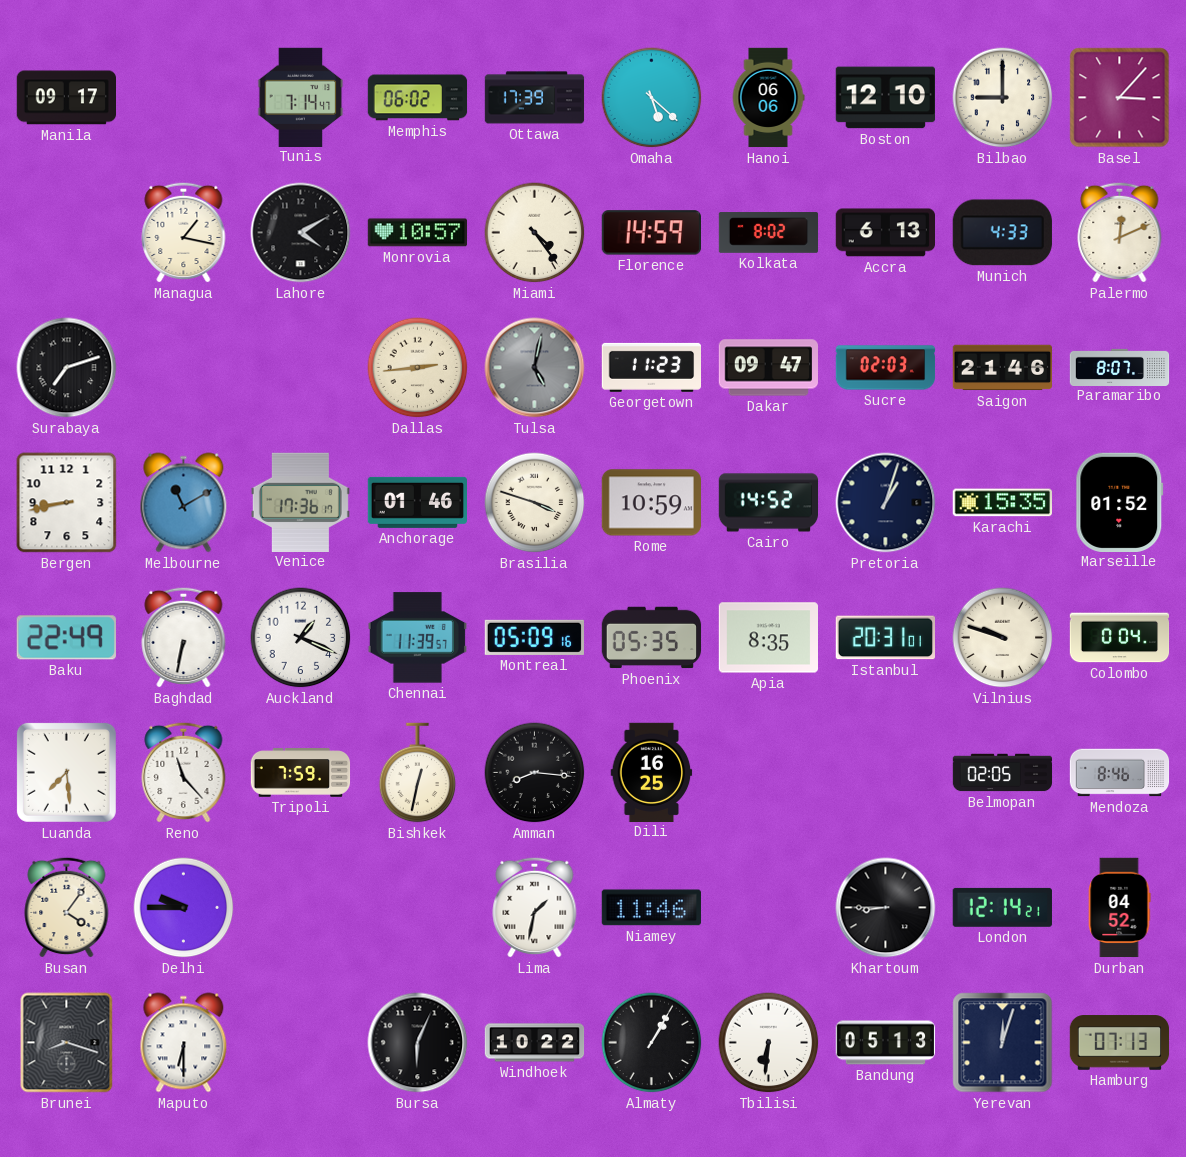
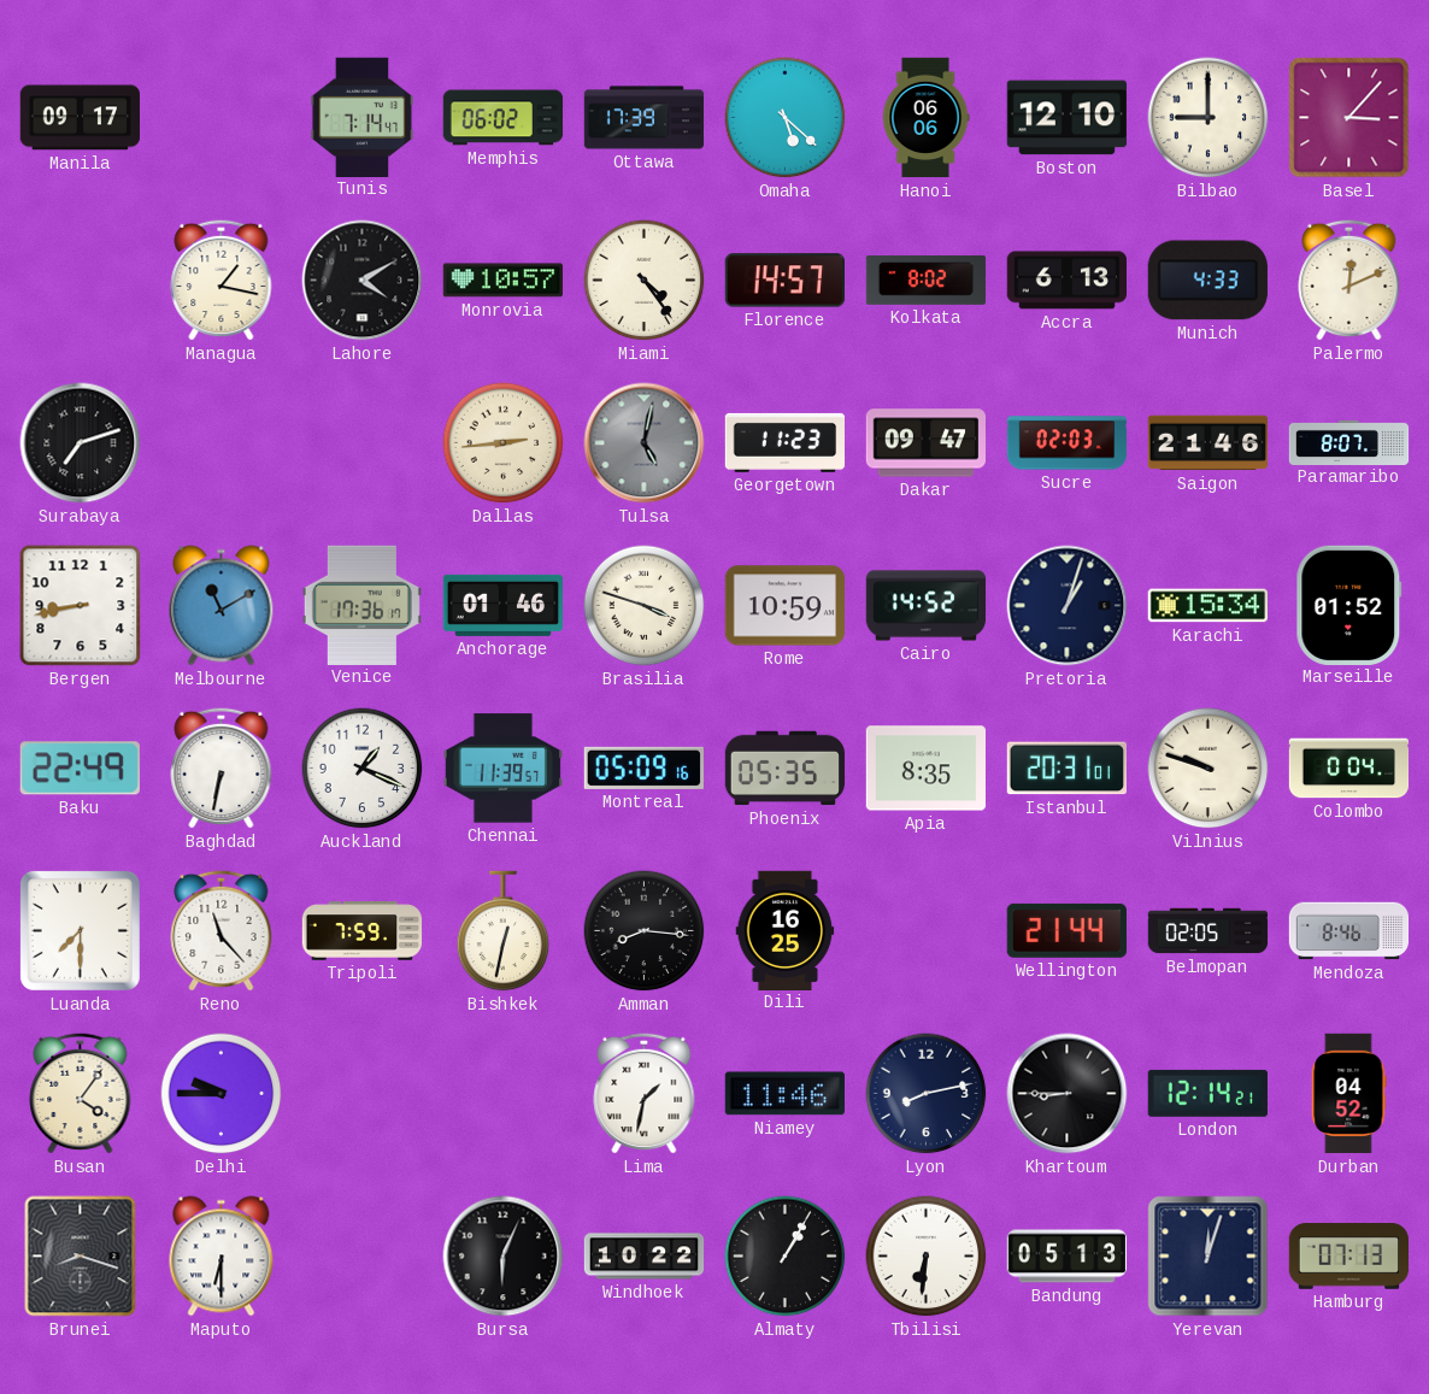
Florence: 14:59 -> 14:57 (784, 281)
Karachi: 15:35 -> 15:34 (1207, 606)
Luanda: 7:29 -> 7:30 (80, 930)
Wellington: none -> 21:44 (1066, 930)
Lyon: none -> 8:13 (927, 1094)
